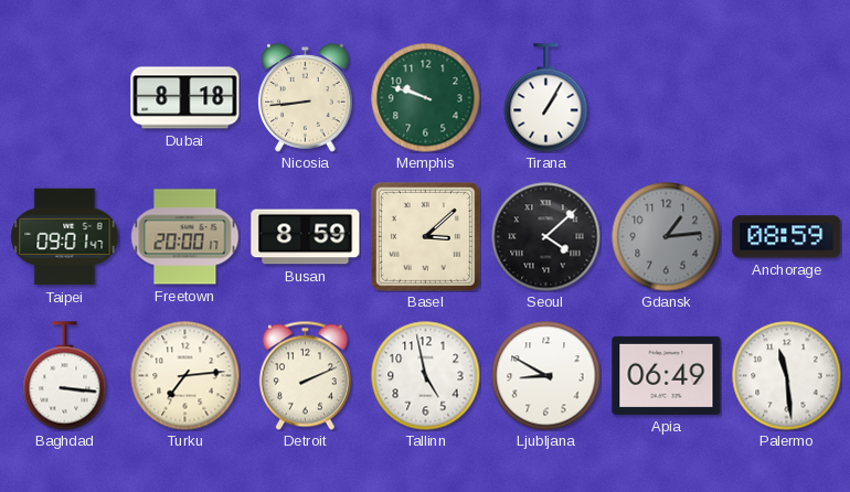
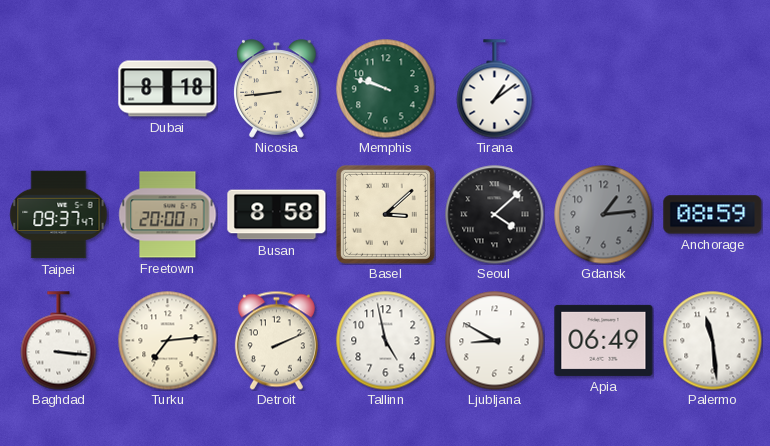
Tirana: 1:05 -> 1:09 (495, 89)
Taipei: 09:01 -> 09:37 (59, 215)
Busan: 8:59 -> 8:58 (277, 215)
